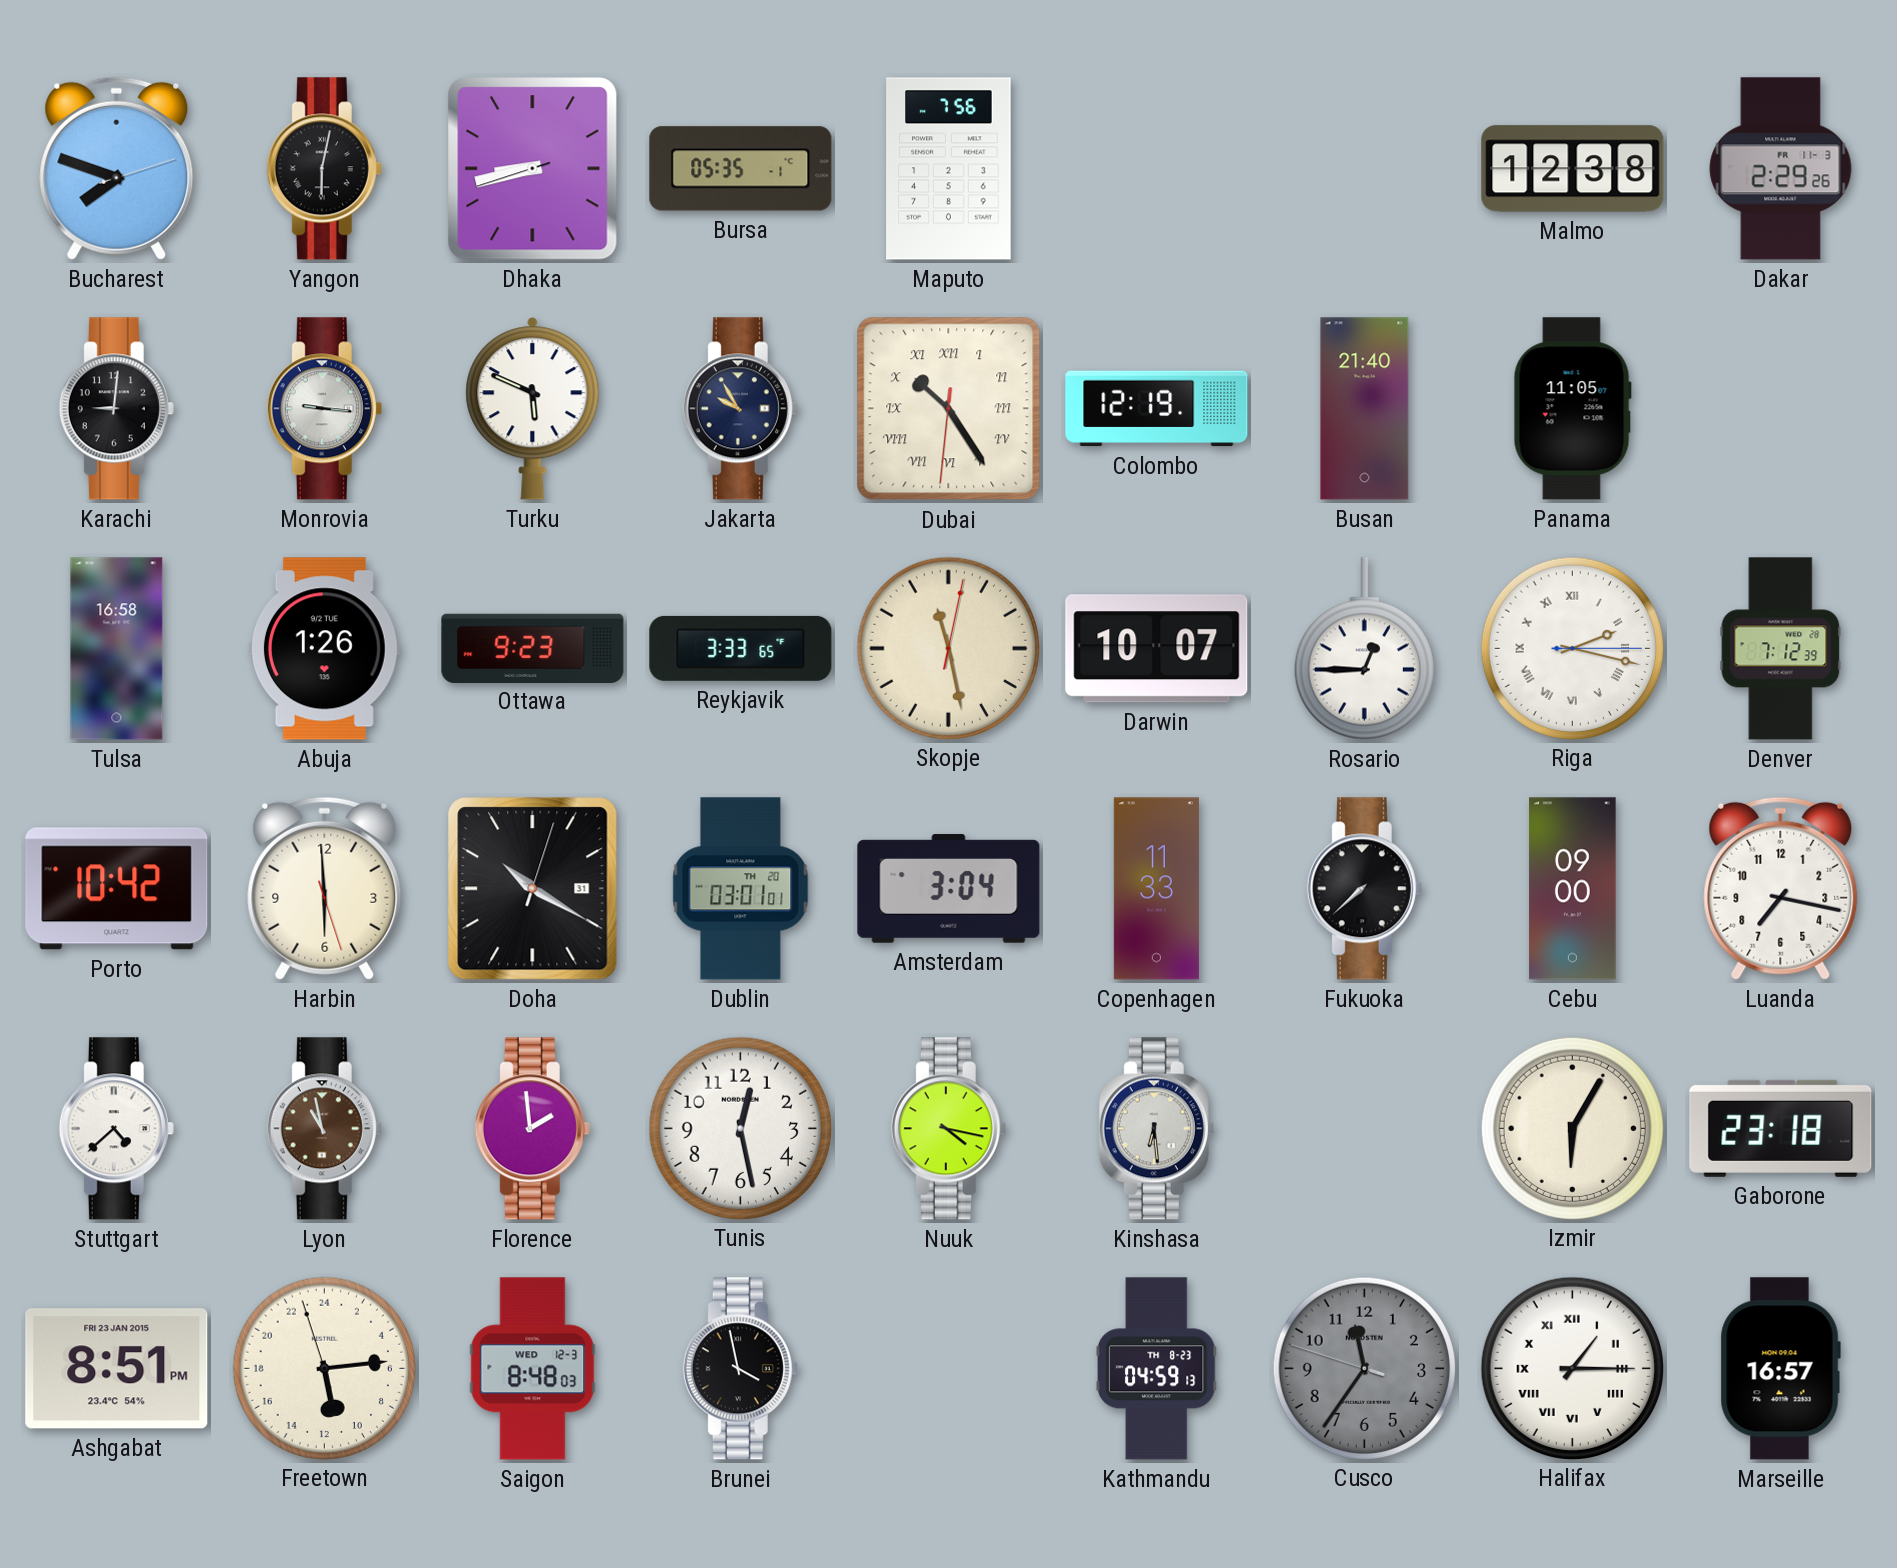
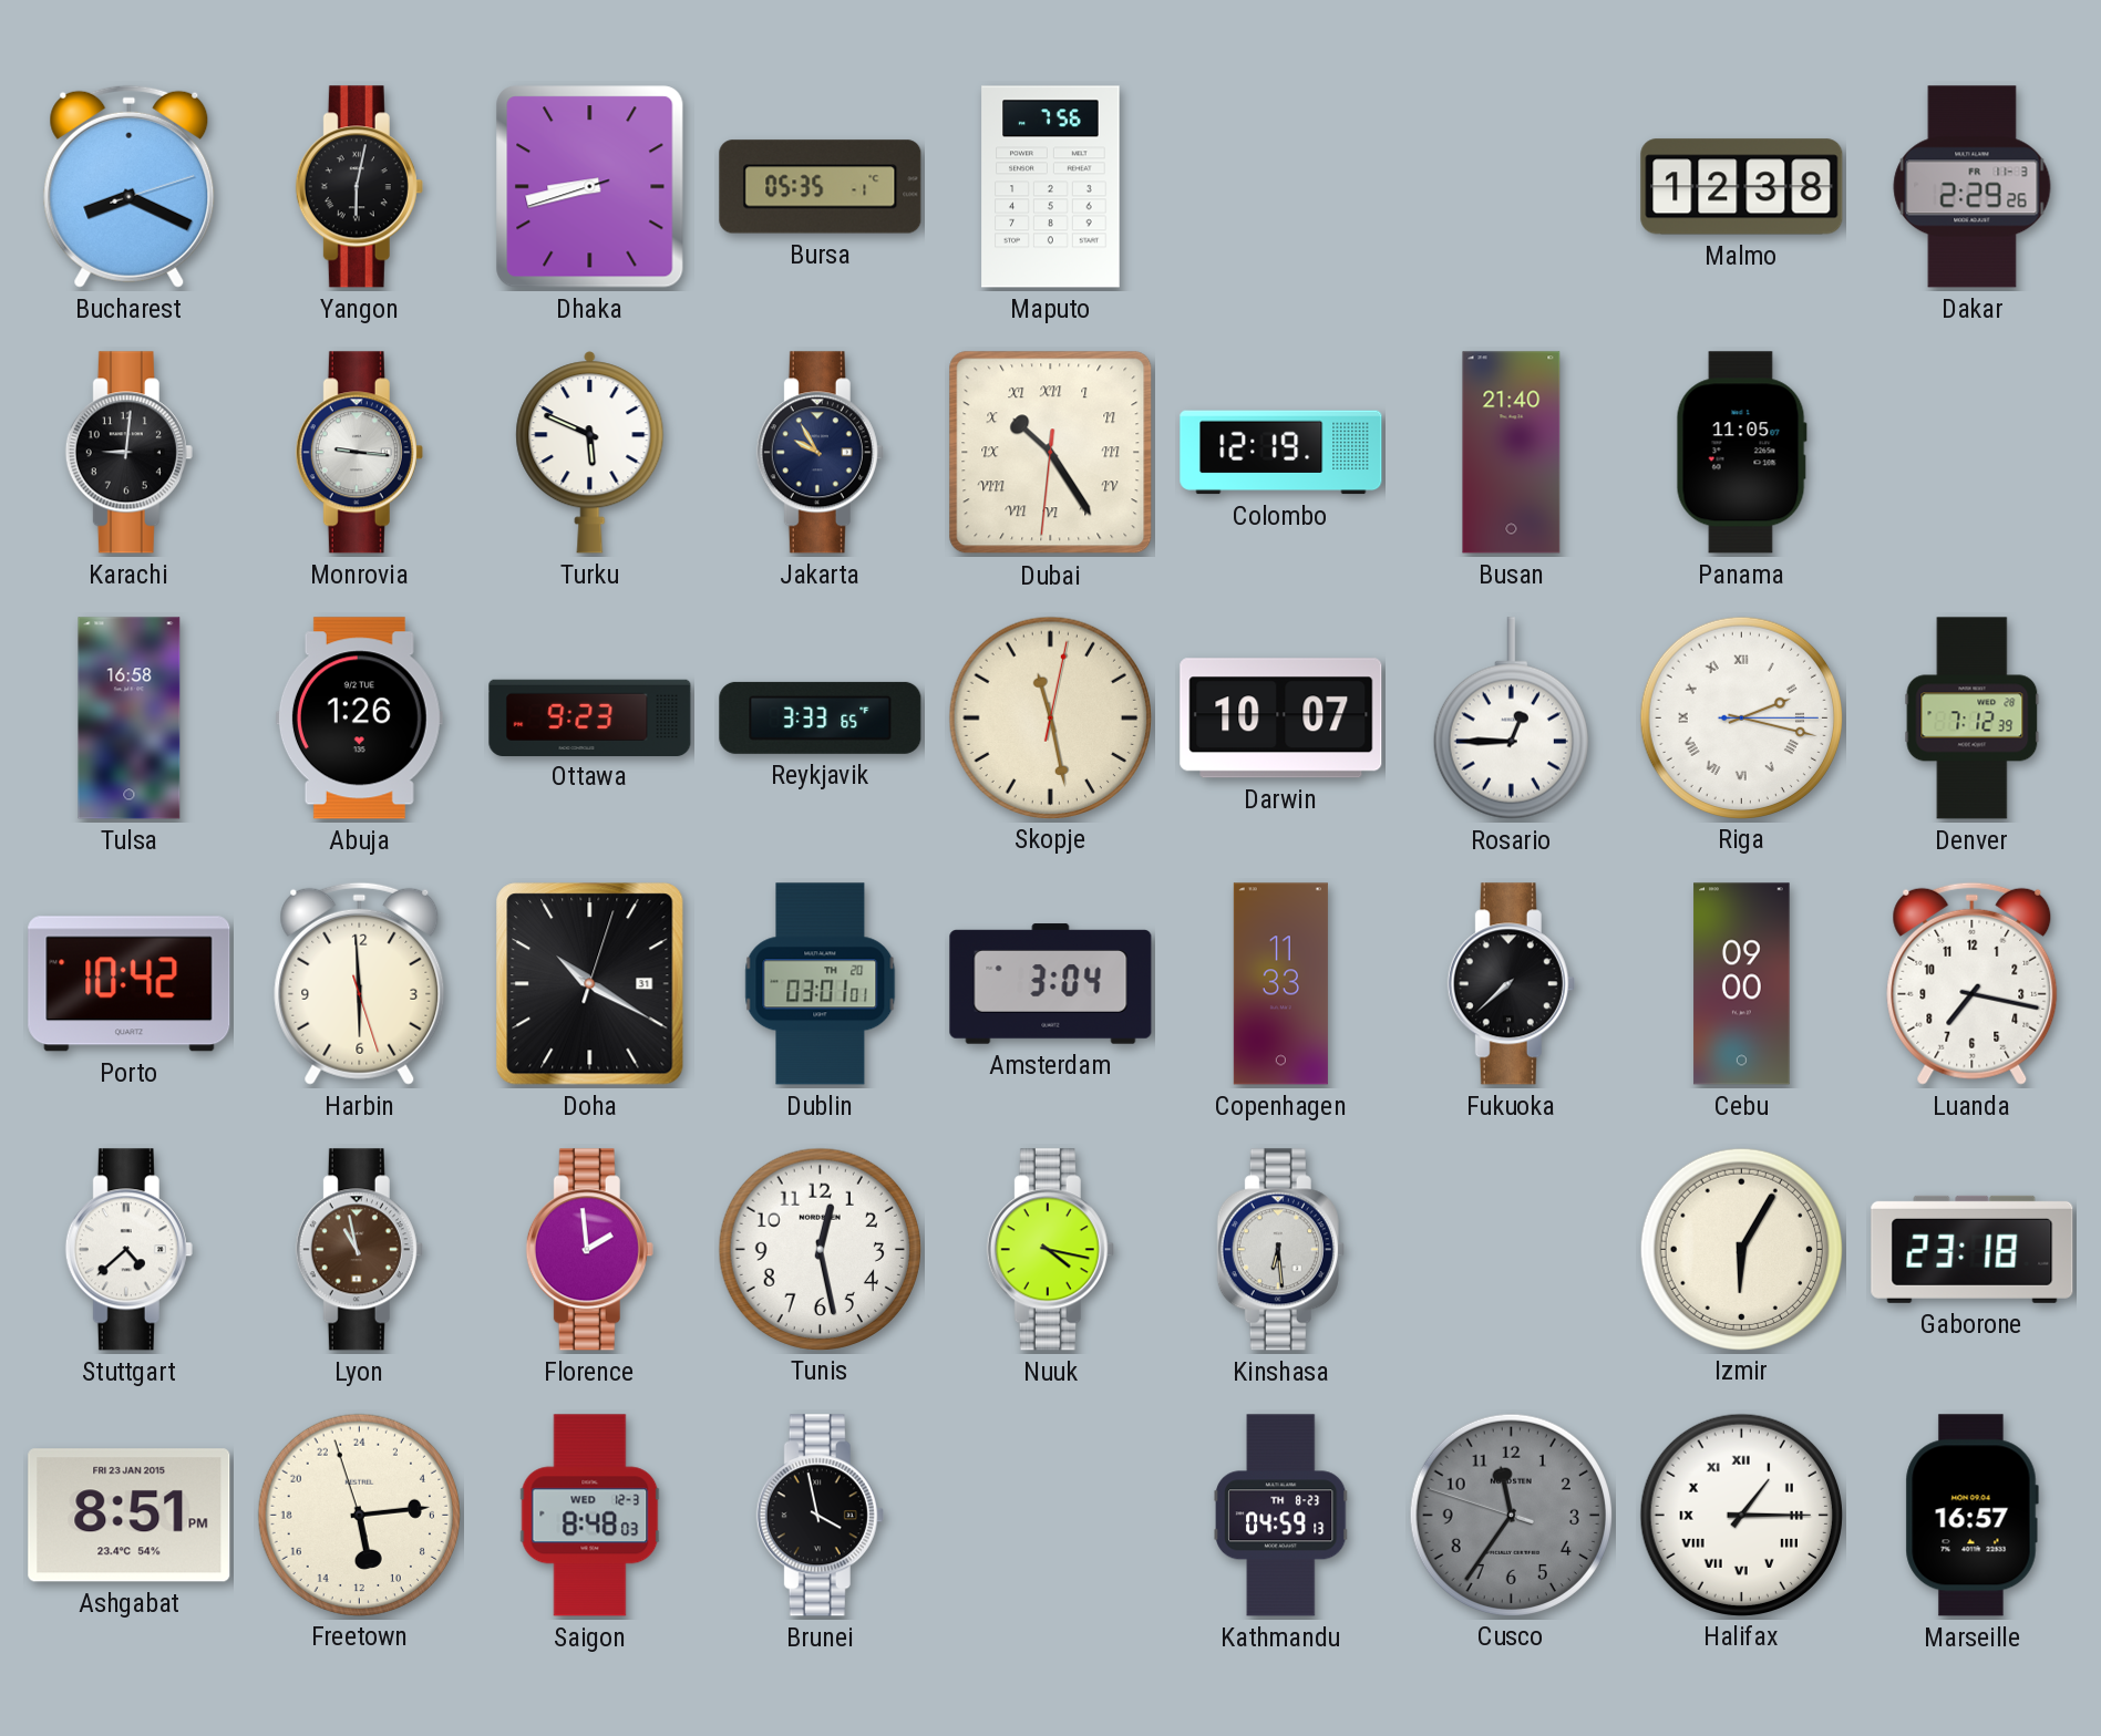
Bucharest: 7:48 -> 8:19 (130, 186)
